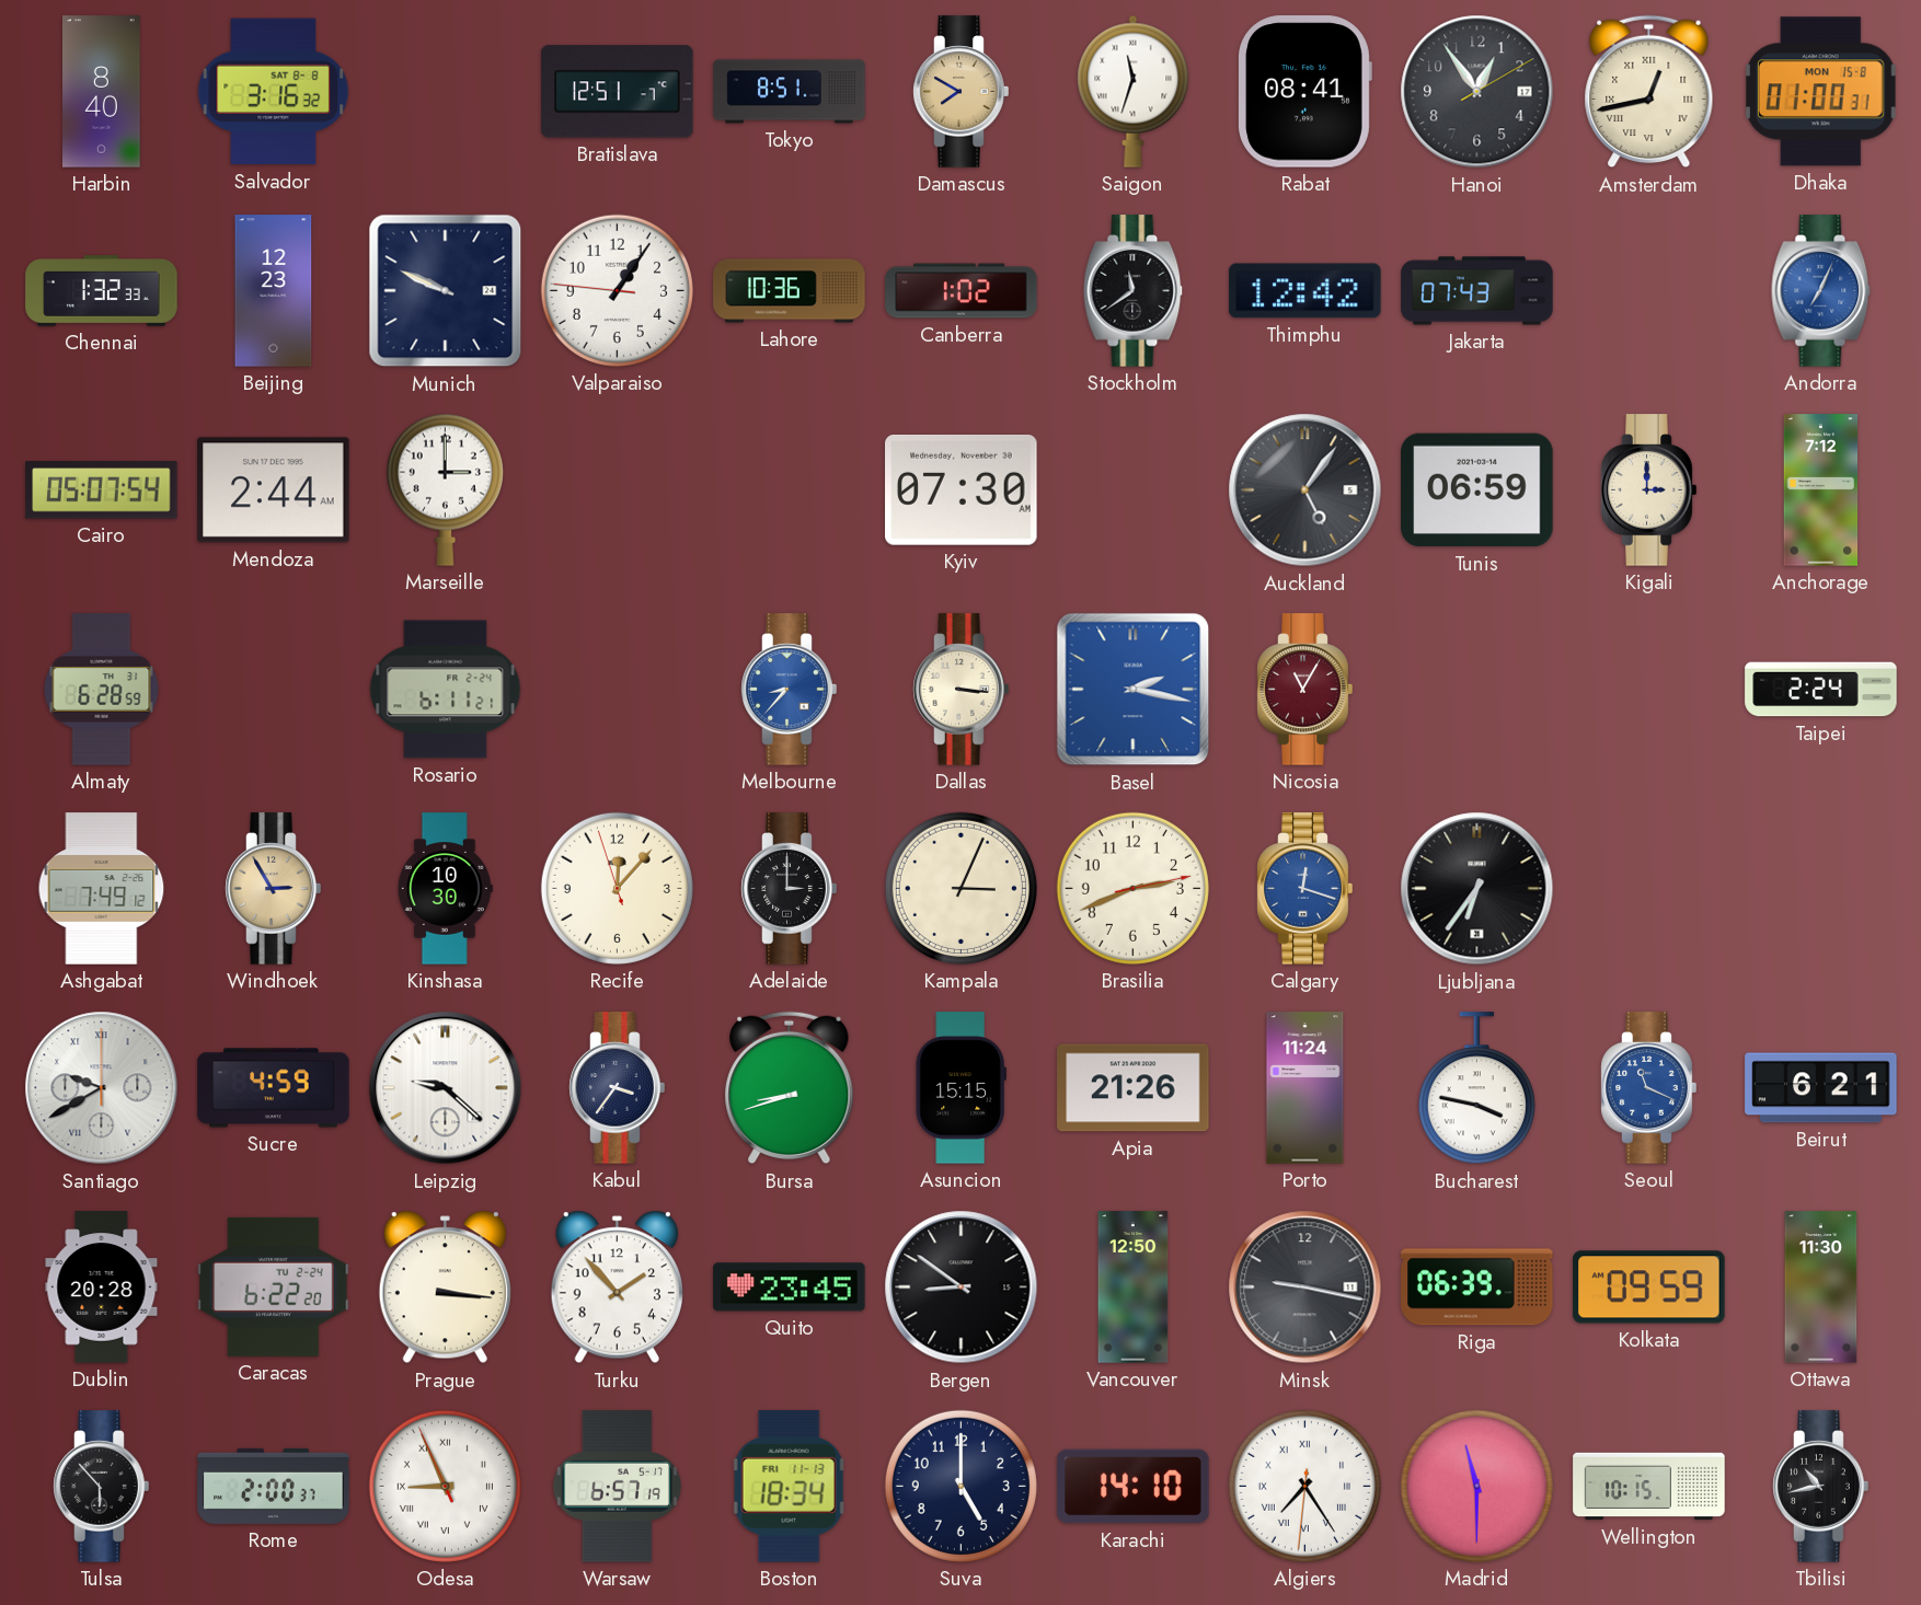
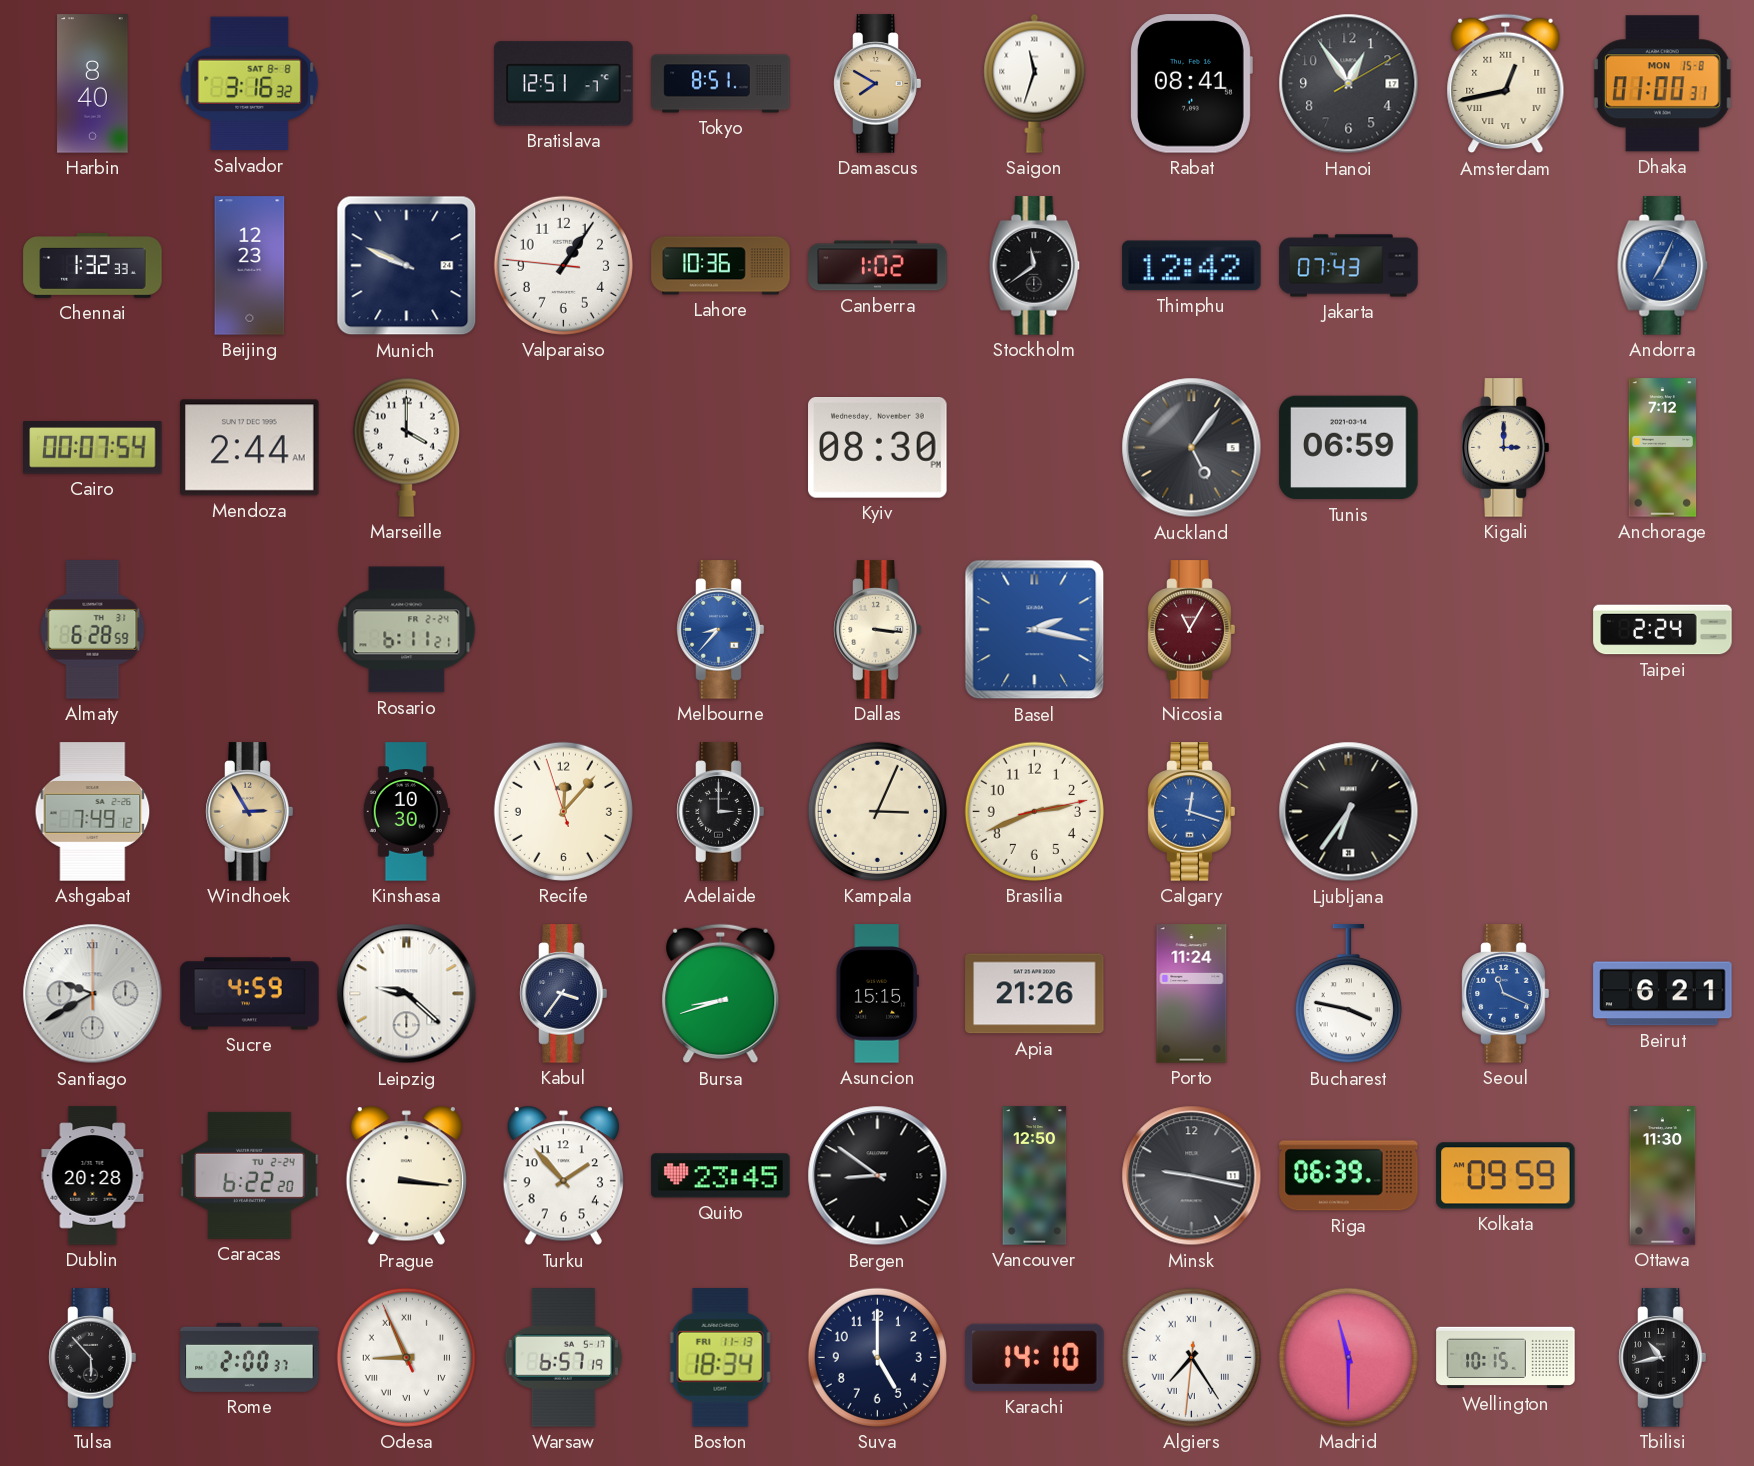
Cairo: 05:07 -> 00:07 (93, 448)
Marseille: 3:00 -> 4:00 (406, 447)
Kyiv: 07:30 -> 08:30 (878, 448)
